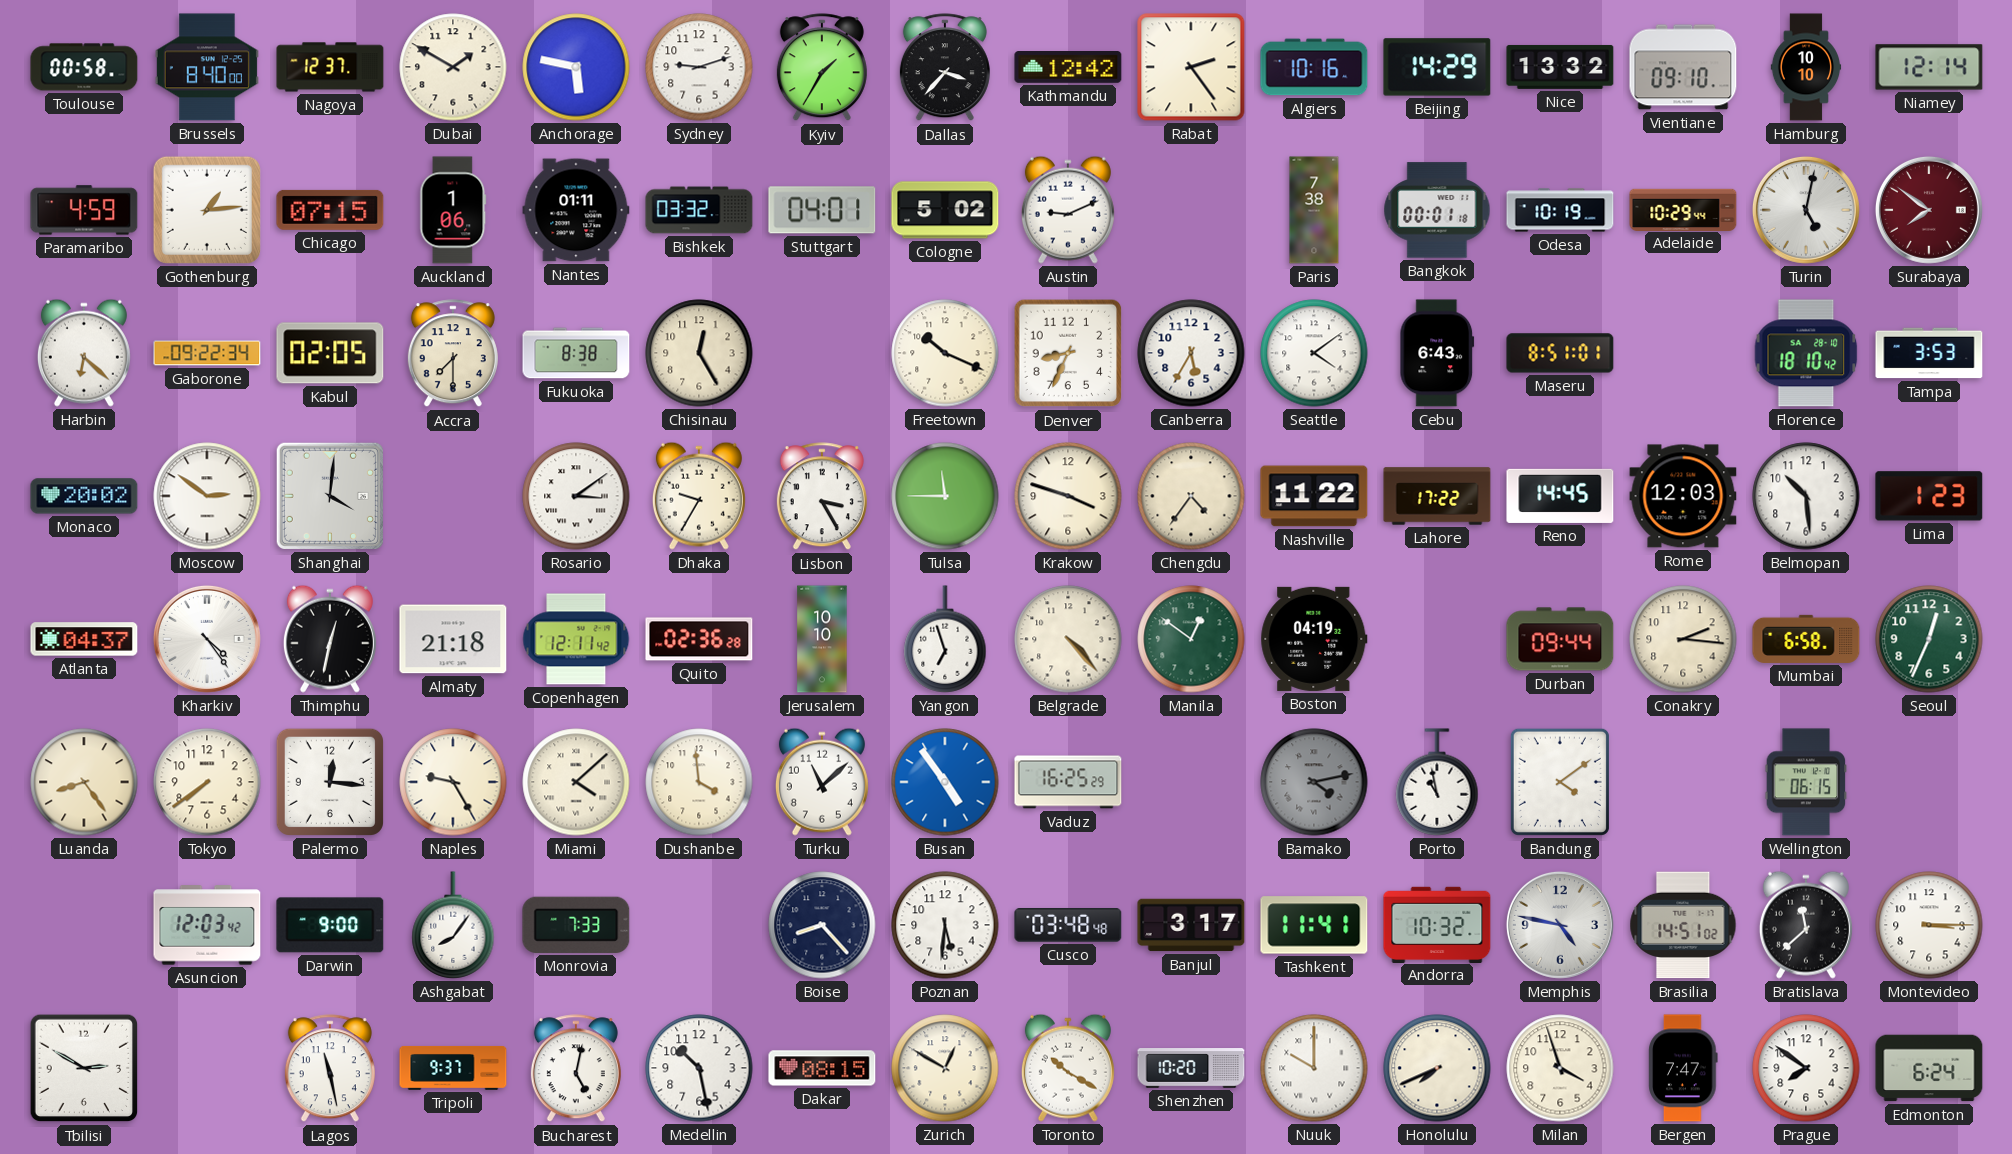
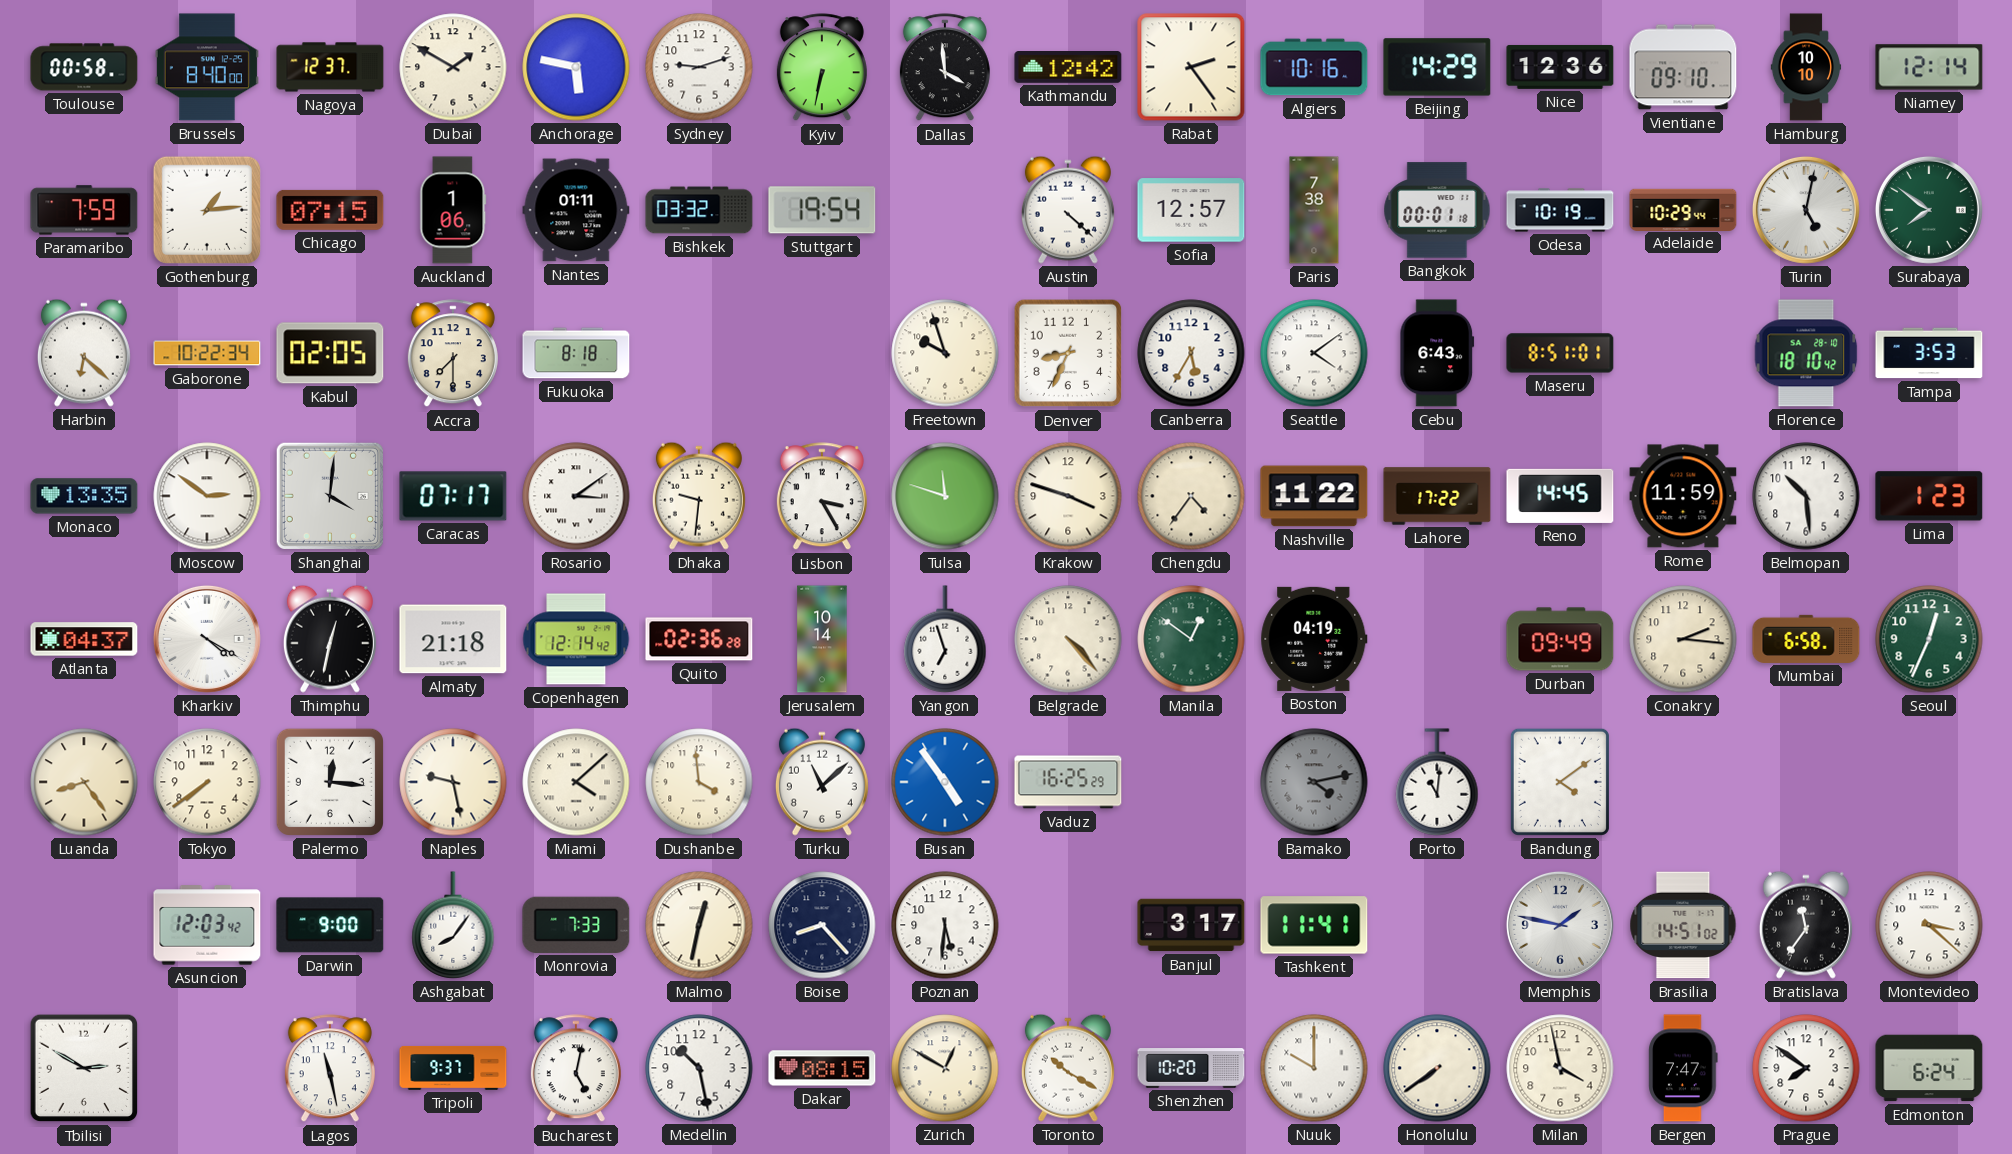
Kyiv: 1:35 -> 6:32 (822, 68)
Dallas: 3:37 -> 3:59 (945, 68)
Nice: 13:32 -> 12:36 (1560, 67)
Paramaribo: 4:59 -> 7:59 (84, 210)
Stuttgart: 04:01 -> 19:54 (822, 210)
Cologne: 5:02 -> none (945, 210)
Austin: 9:11 -> 4:22 (1068, 210)
Sofia: none -> 12:57 (1191, 210)
Surabaya dial: burgundy -> green (1929, 210)
Gaborone: 09:22 -> 10:22 (207, 353)
Fukuoka: 8:38 -> 8:18 (576, 353)
Chisinau: 12:25 -> none (699, 353)
Freetown: 10:19 -> 9:57 (945, 353)
Monaco: 20:02 -> 13:35 (84, 496)
Caracas: none -> 07:17 (453, 496)
Dhaka: 9:35 -> 9:31 (699, 496)
Tulsa: 11:45 -> 11:48 (945, 496)
Rome: 12:03 -> 11:59 (1683, 496)
Kharkiv: 4:24 -> 4:20 (207, 639)
Copenhagen: 12:11 -> 12:14 (576, 639)
Jerusalem: 10:10 -> 10:14 (822, 639)
Durban: 09:44 -> 09:49 (1560, 639)
Naples: 9:25 -> 9:28 (453, 782)
Porto: 10:58 -> 11:01 (1437, 782)
Wellington: 06:15 -> none (1806, 782)
Malmo: none -> 12:32 (699, 925)
Cusco: 03:48 -> none (1068, 926)
Andorra: 10:32 -> none (1437, 924)
Memphis: 4:47 -> 1:47 (1560, 925)
Bratislava: 11:38 -> 11:36 (1806, 925)
Montevideo: 3:15 -> 3:22 (1929, 925)
Honolulu: 7:41 -> 7:39 (1437, 1068)
Milan: 3:57 -> 3:58 (1560, 1068)
